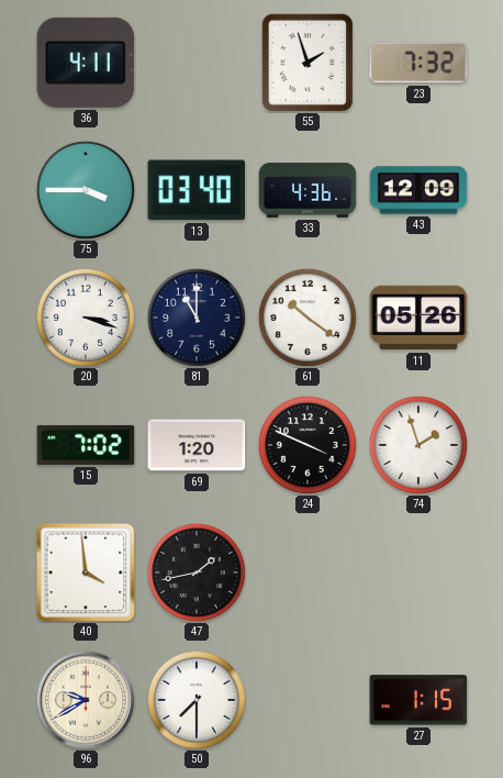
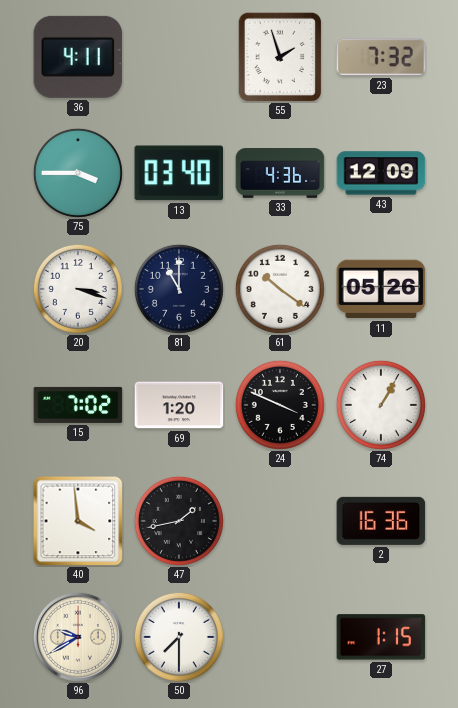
74: 1:57 -> 1:05 (381, 405)
2: none -> 16:36 (381, 521)
